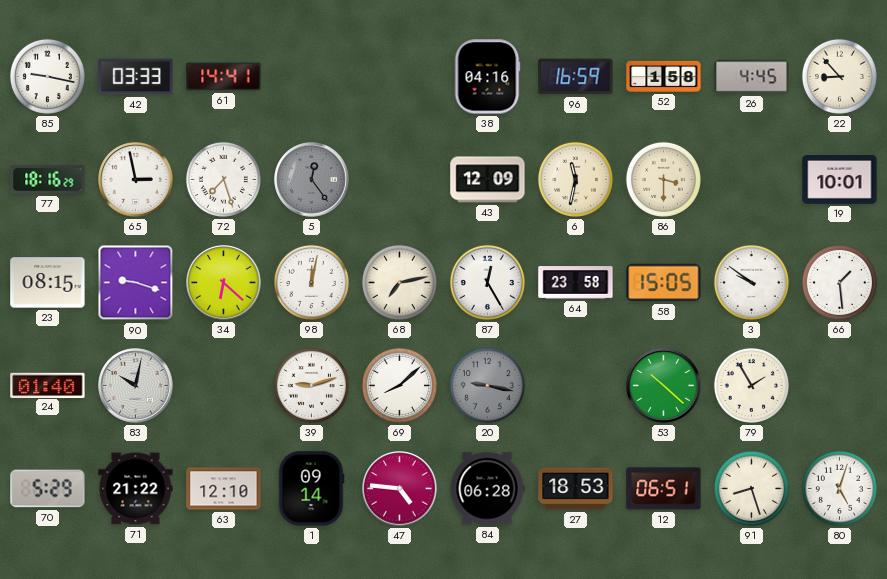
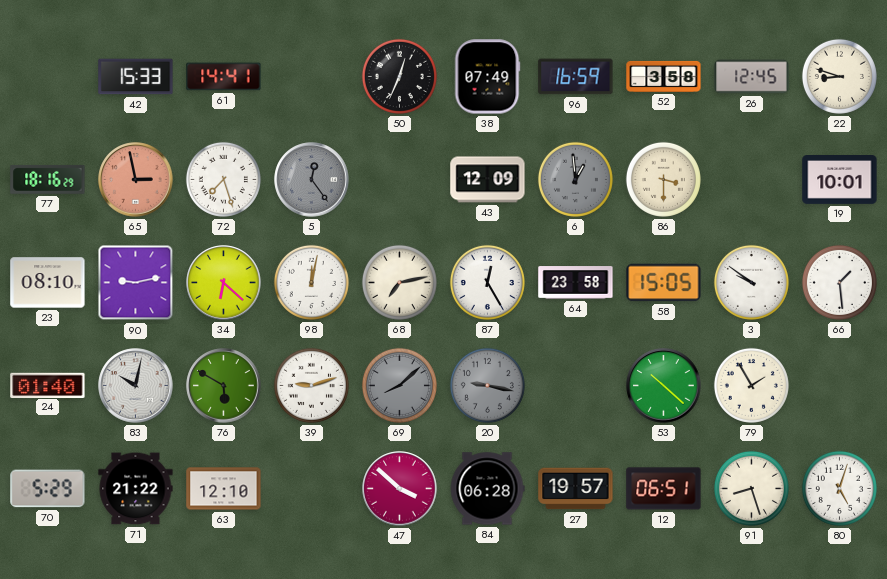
85: 9:17 -> none (47, 76)
42: 03:33 -> 15:33 (136, 77)
50: none -> 12:34 (399, 76)
38: 04:16 -> 07:49 (487, 77)
52: 1:58 -> 3:58 (664, 76)
26: 4:45 -> 12:45 (752, 77)
22: 8:53 -> 8:48 (839, 76)
65 dial: white -> salmon (136, 180)
6: 11:32 -> 12:59 (575, 179)
6 dial: cream -> grey (575, 179)
23: 08:15 -> 08:10 (48, 283)
90: 9:18 -> 9:13 (136, 283)
76: none -> 5:50 (224, 386)
69 dial: white -> grey (399, 385)
1: 09:14 -> none (311, 489)
47: 4:46 -> 3:52 (400, 489)
27: 18:53 -> 19:57 (576, 489)
